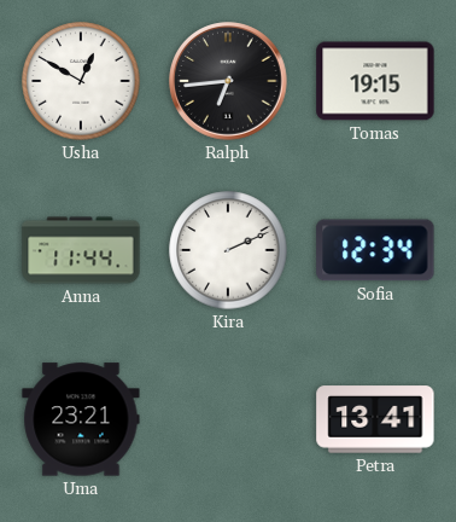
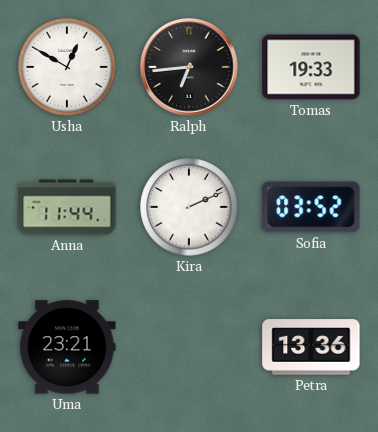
Tomas: 19:15 -> 19:33 (311, 67)
Sofia: 12:34 -> 03:52 (311, 207)
Petra: 13:41 -> 13:36 (311, 347)
